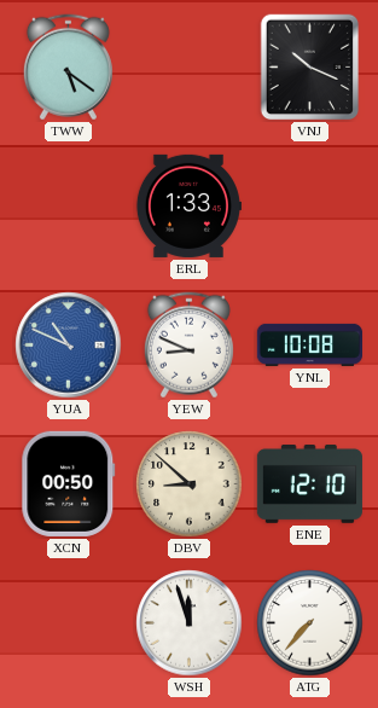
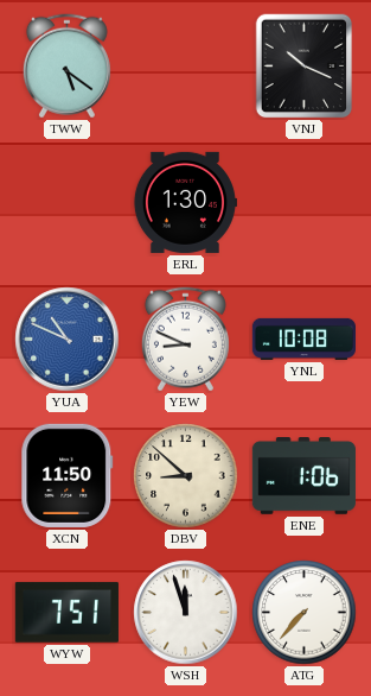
ERL: 1:33 -> 1:30 (185, 202)
XCN: 00:50 -> 11:50 (68, 475)
ENE: 12:10 -> 1:06 (303, 476)
WYW: none -> 7:51 (66, 613)
